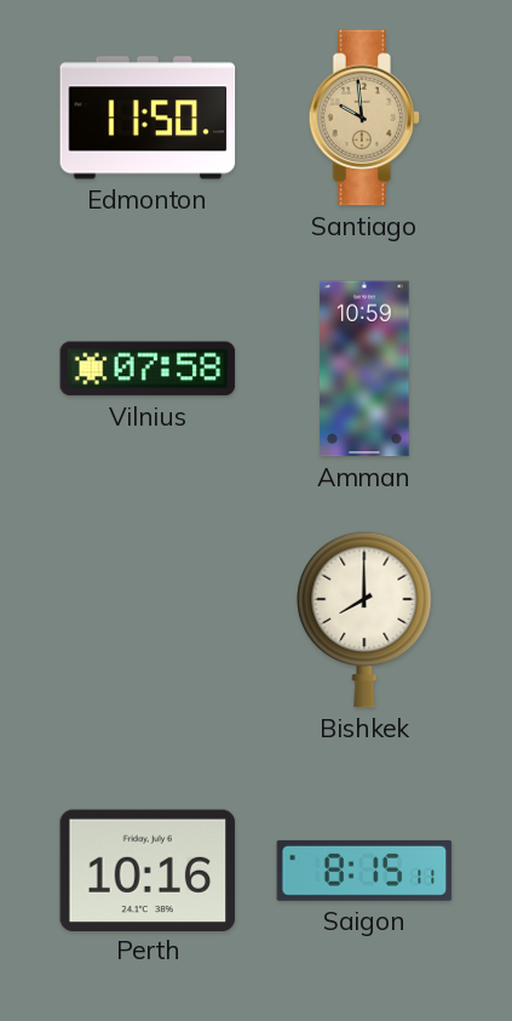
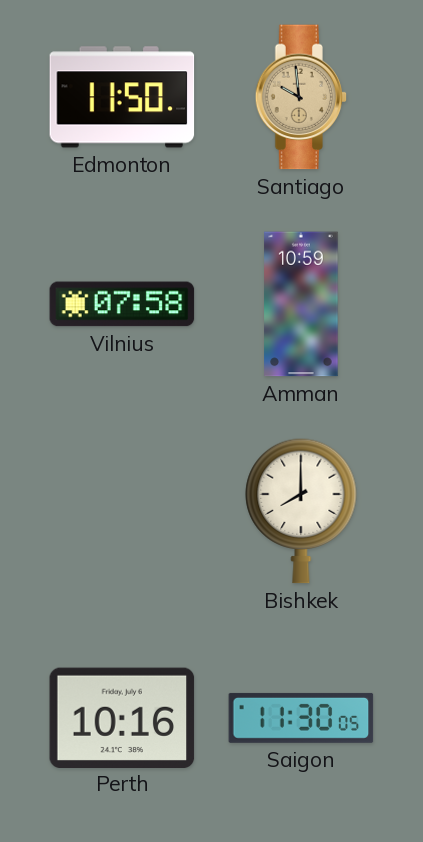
Saigon: 8:15 -> 11:30 (301, 718)
